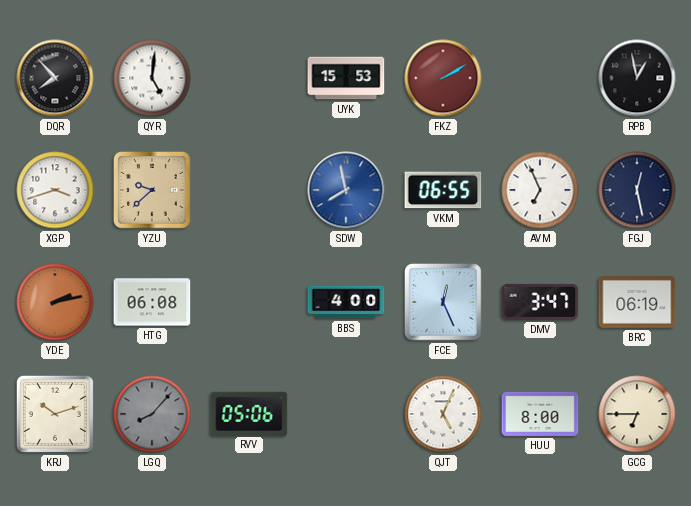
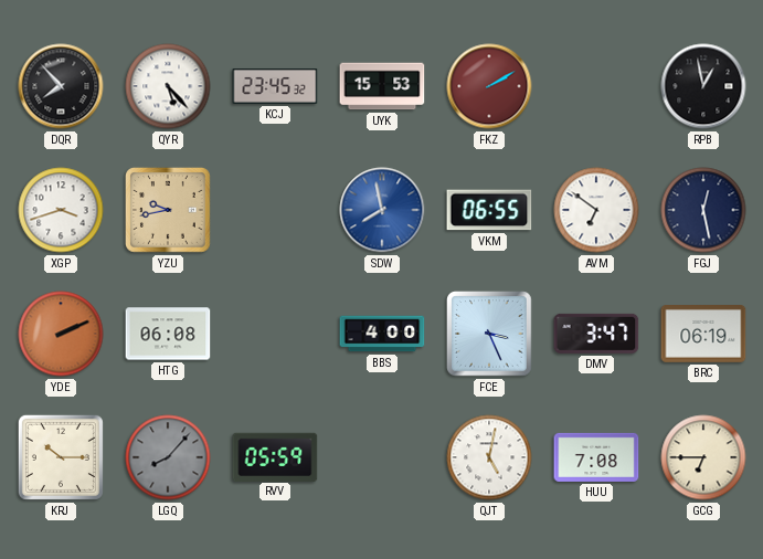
QYR: 5:01 -> 5:23 (168, 86)
KCJ: none -> 23:45 (275, 87)
YZU: 9:38 -> 9:43 (168, 210)
AVM: 6:56 -> 6:51 (596, 210)
YDE: 2:13 -> 2:11 (61, 334)
FCE: 12:26 -> 3:26 (489, 334)
KRJ: 10:12 -> 10:15 (61, 457)
RVV: 05:06 -> 05:59 (275, 456)
QJT: 5:04 -> 5:02 (489, 457)
HUU: 8:00 -> 7:08 (596, 457)
